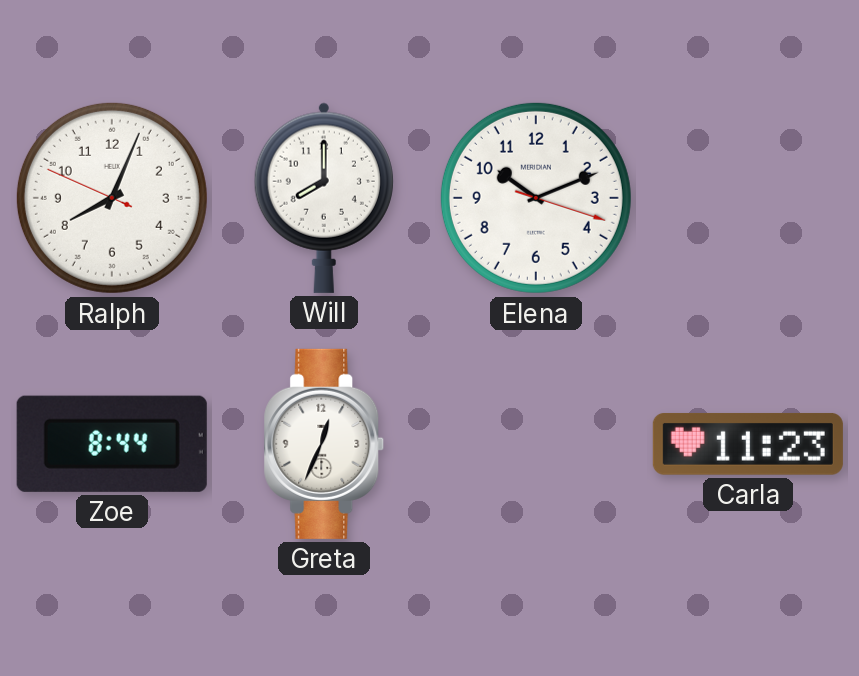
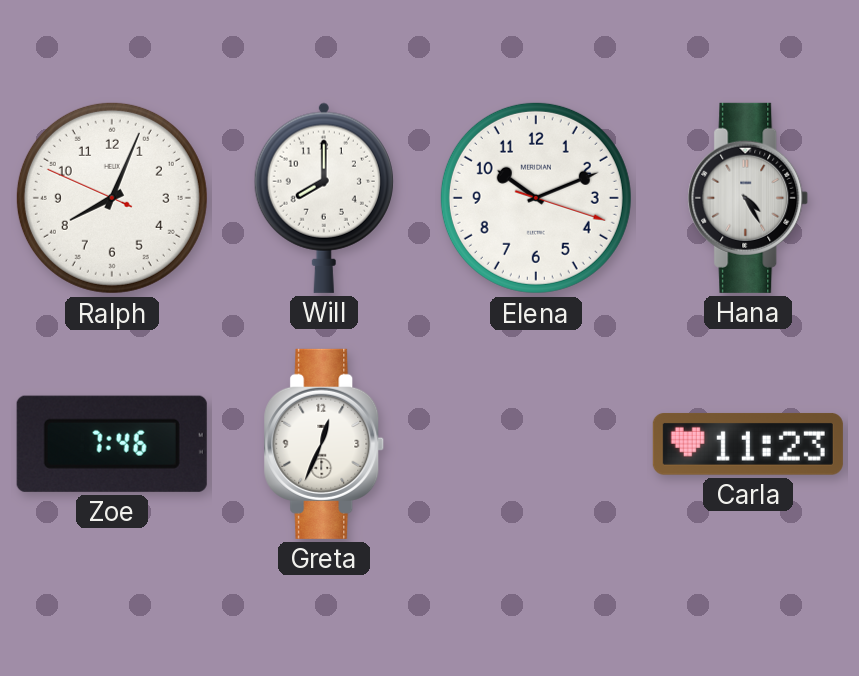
Hana: none -> 4:25 (748, 198)
Zoe: 8:44 -> 7:46 (112, 444)
